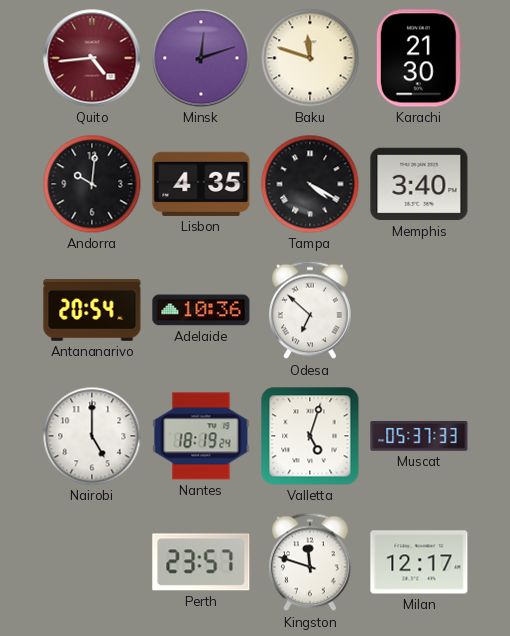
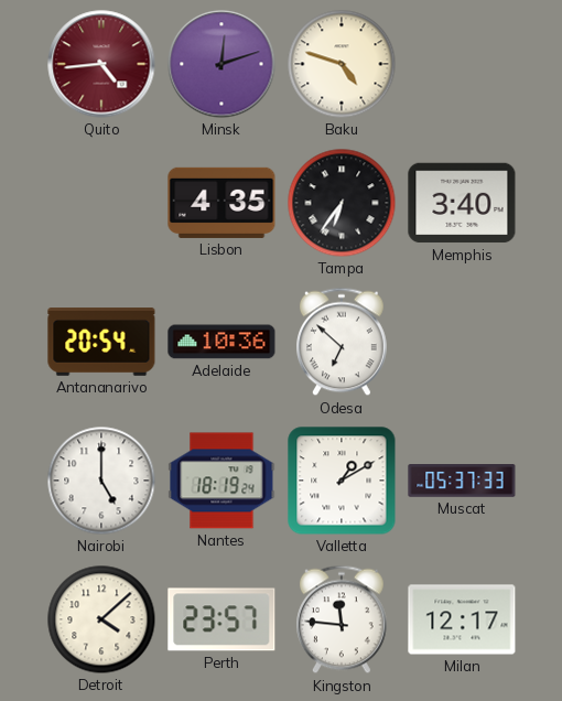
Baku: 11:48 -> 4:48 (342, 64)
Karachi: 21:30 -> none (419, 58)
Andorra: 10:01 -> none (92, 184)
Tampa: 4:20 -> 6:36 (342, 203)
Valletta: 5:03 -> 1:10 (342, 481)
Detroit: none -> 4:08 (101, 619)
Kingston: 11:48 -> 11:46 (343, 619)
